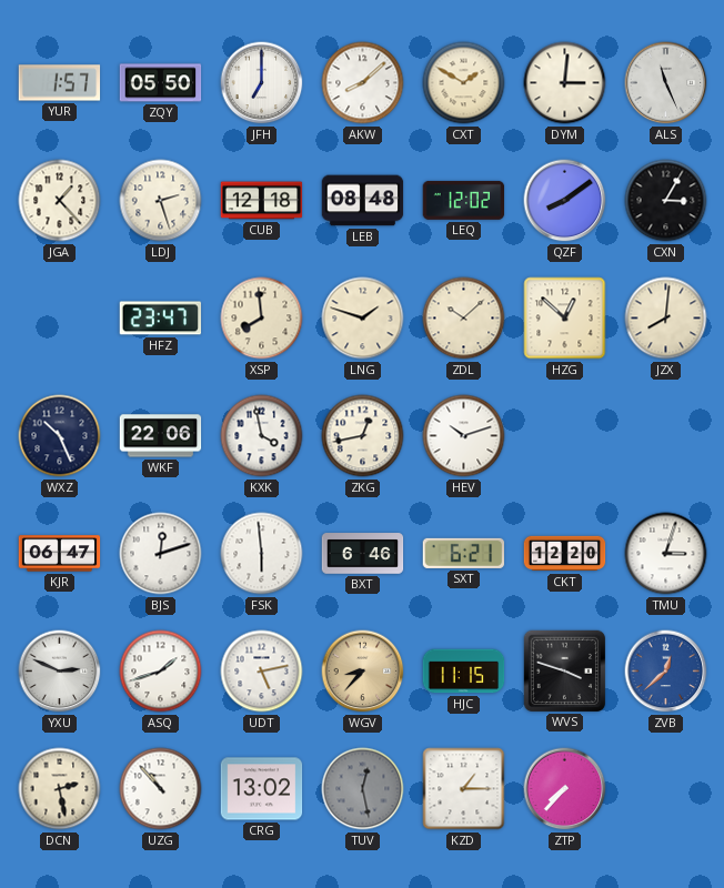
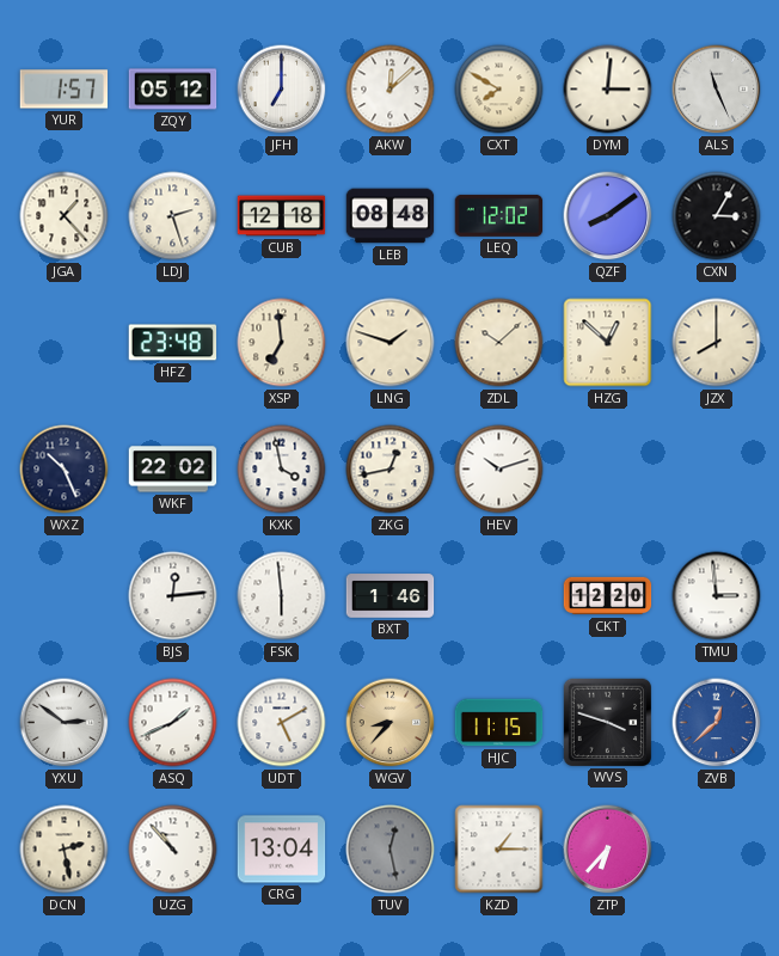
ZQY: 05:50 -> 05:12 (173, 90)
AKW: 8:08 -> 12:08 (391, 90)
CXT: 1:50 -> 7:50 (499, 90)
HFZ: 23:47 -> 23:48 (173, 343)
XSP: 7:59 -> 6:59 (282, 343)
JZX: 8:01 -> 8:00 (717, 343)
WKF: 22:06 -> 22:02 (173, 470)
KJR: 06:47 -> none (60, 554)
BJS: 12:12 -> 12:14 (173, 596)
BXT: 6:46 -> 1:46 (391, 596)
SXT: 6:21 -> none (464, 553)
TMU: 3:03 -> 2:59 (717, 596)
YXU: 2:49 -> 2:51 (65, 723)
ASQ: 1:42 -> 1:41 (173, 723)
UDT: 5:13 -> 5:10 (282, 723)
CRG: 13:02 -> 13:04 (282, 850)
ZTP: 7:37 -> 6:37 (608, 850)
